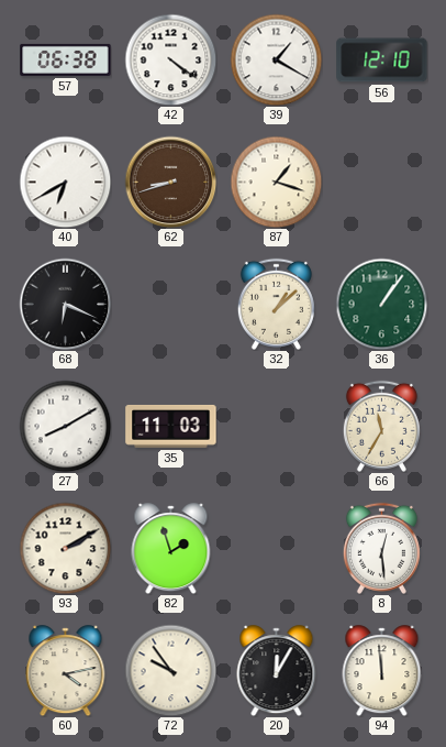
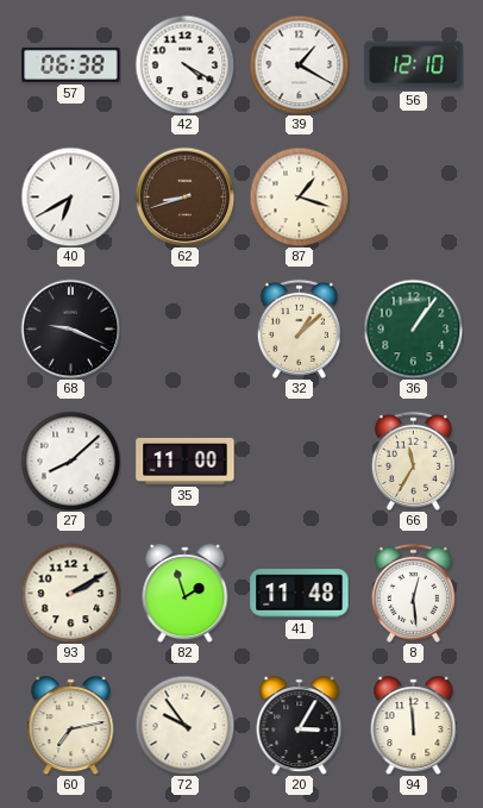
42: 4:21 -> 4:20 (184, 64)
68: 6:19 -> 9:19 (70, 328)
27: 8:10 -> 8:08 (70, 461)
35: 11:03 -> 11:00 (186, 461)
41: none -> 11:48 (300, 594)
60: 4:13 -> 7:13 (71, 726)
20: 12:05 -> 3:05 (300, 726)
